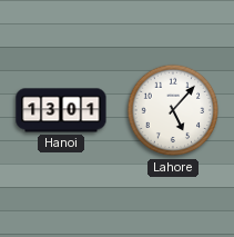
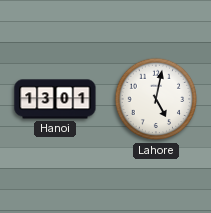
Lahore: 5:07 -> 5:02 (156, 99)
